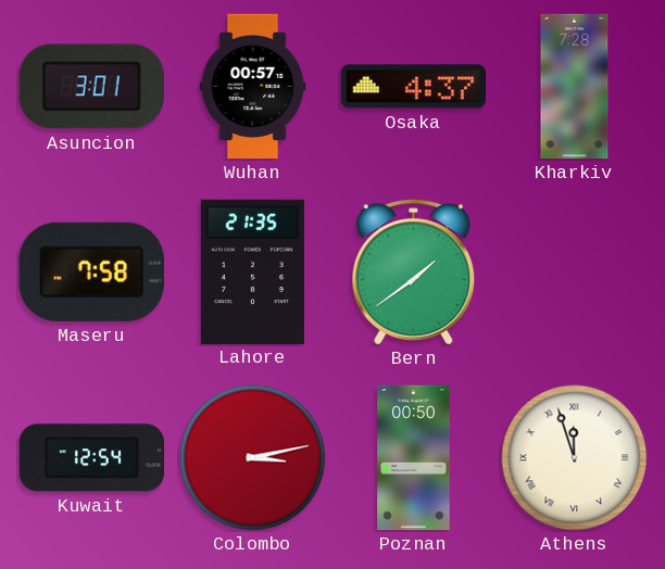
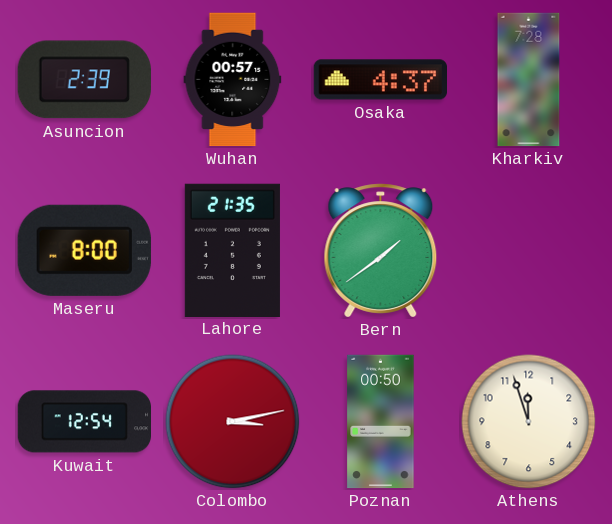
Asuncion: 3:01 -> 2:39 (84, 80)
Maseru: 7:58 -> 8:00 (84, 250)
Athens numerals: Roman -> Arabic (529, 422)
